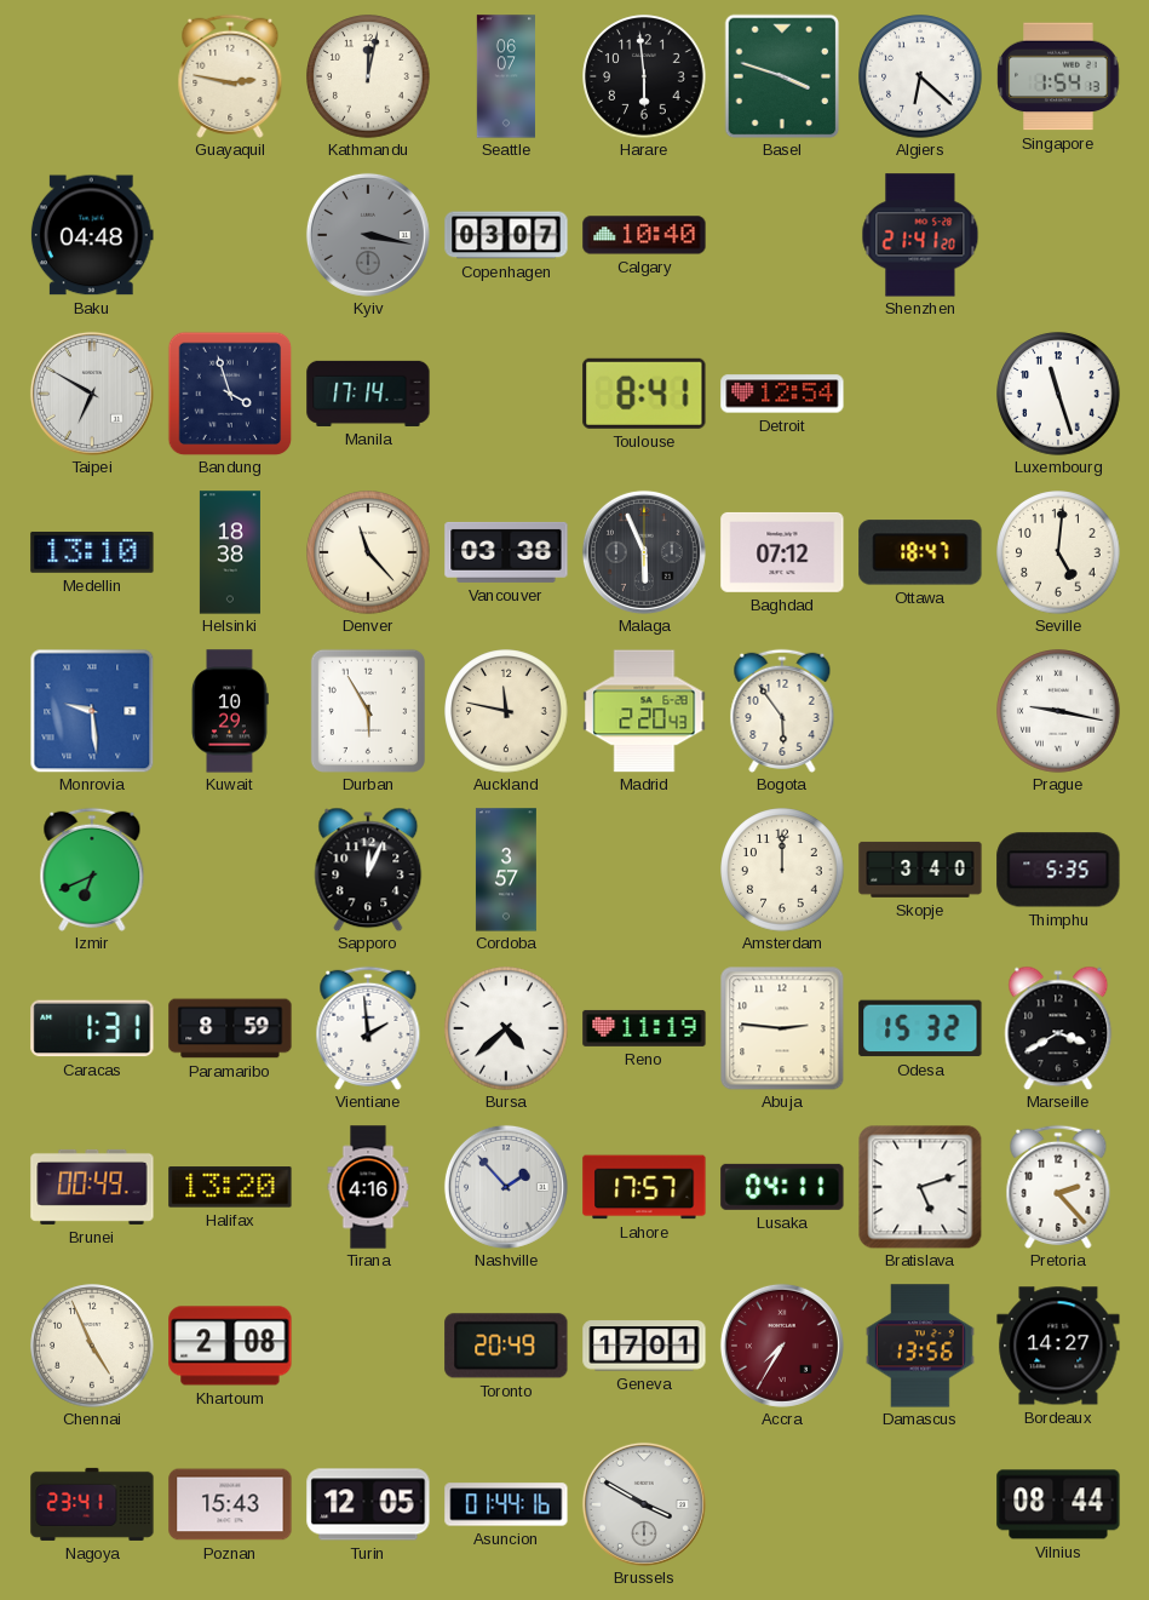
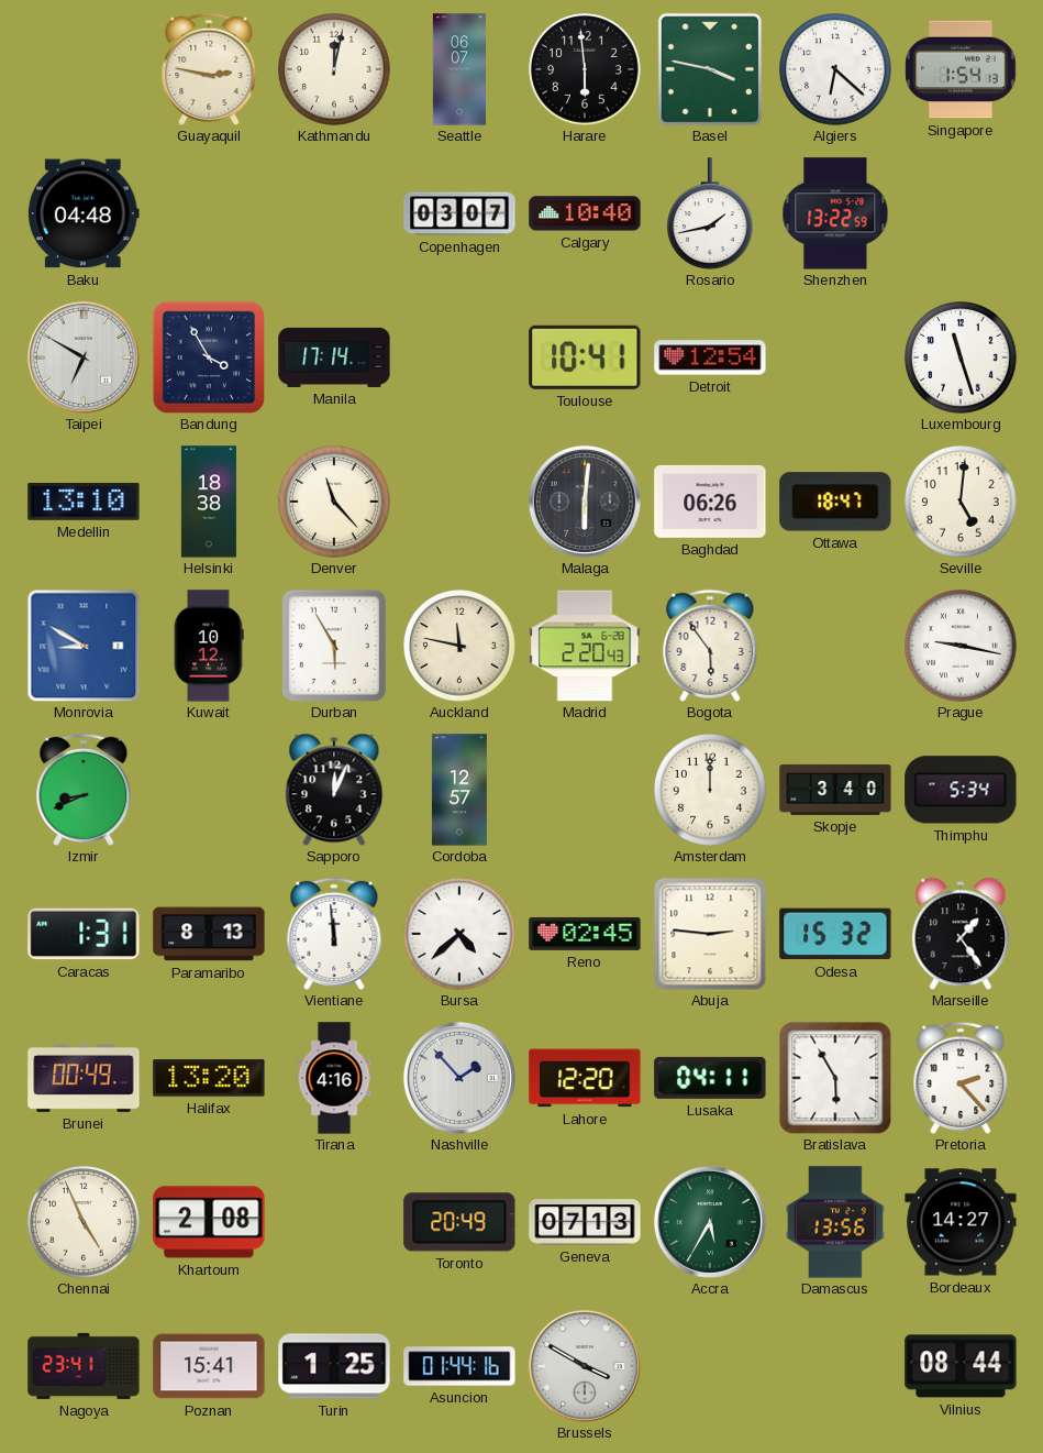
Basel: 3:48 -> 3:47 (710, 69)
Kyiv: 3:17 -> none (368, 235)
Rosario: none -> 1:43 (711, 213)
Shenzhen: 21:41 -> 13:22 (835, 213)
Bandung: 3:57 -> 3:55 (209, 357)
Toulouse: 8:41 -> 10:41 (585, 357)
Vancouver: 03:38 -> none (506, 552)
Malaga: 5:56 -> 6:01 (585, 502)
Baghdad: 07:12 -> 06:26 (710, 502)
Monrovia: 9:29 -> 8:50 (84, 646)
Kuwait: 10:29 -> 10:12 (209, 646)
Izmir: 6:41 -> 8:41 (84, 790)
Cordoba: 3:57 -> 12:57 (459, 790)
Thimphu: 5:35 -> 5:34 (961, 790)
Paramaribo: 8:59 -> 8:13 (209, 934)
Vientiane: 1:59 -> 11:59 (334, 934)
Reno: 11:19 -> 02:45 (585, 934)
Marseille: 3:40 -> 1:24 (961, 934)
Lahore: 17:57 -> 12:20 (585, 1078)
Bratislava: 5:12 -> 5:55 (835, 1078)
Geneva: 17:01 -> 07:13 (585, 1222)
Accra: 7:35 -> 5:35 (710, 1222)
Accra dial: burgundy -> green (710, 1222)
Poznan: 15:43 -> 15:41 (209, 1366)
Turin: 12:05 -> 1:25 (334, 1366)
